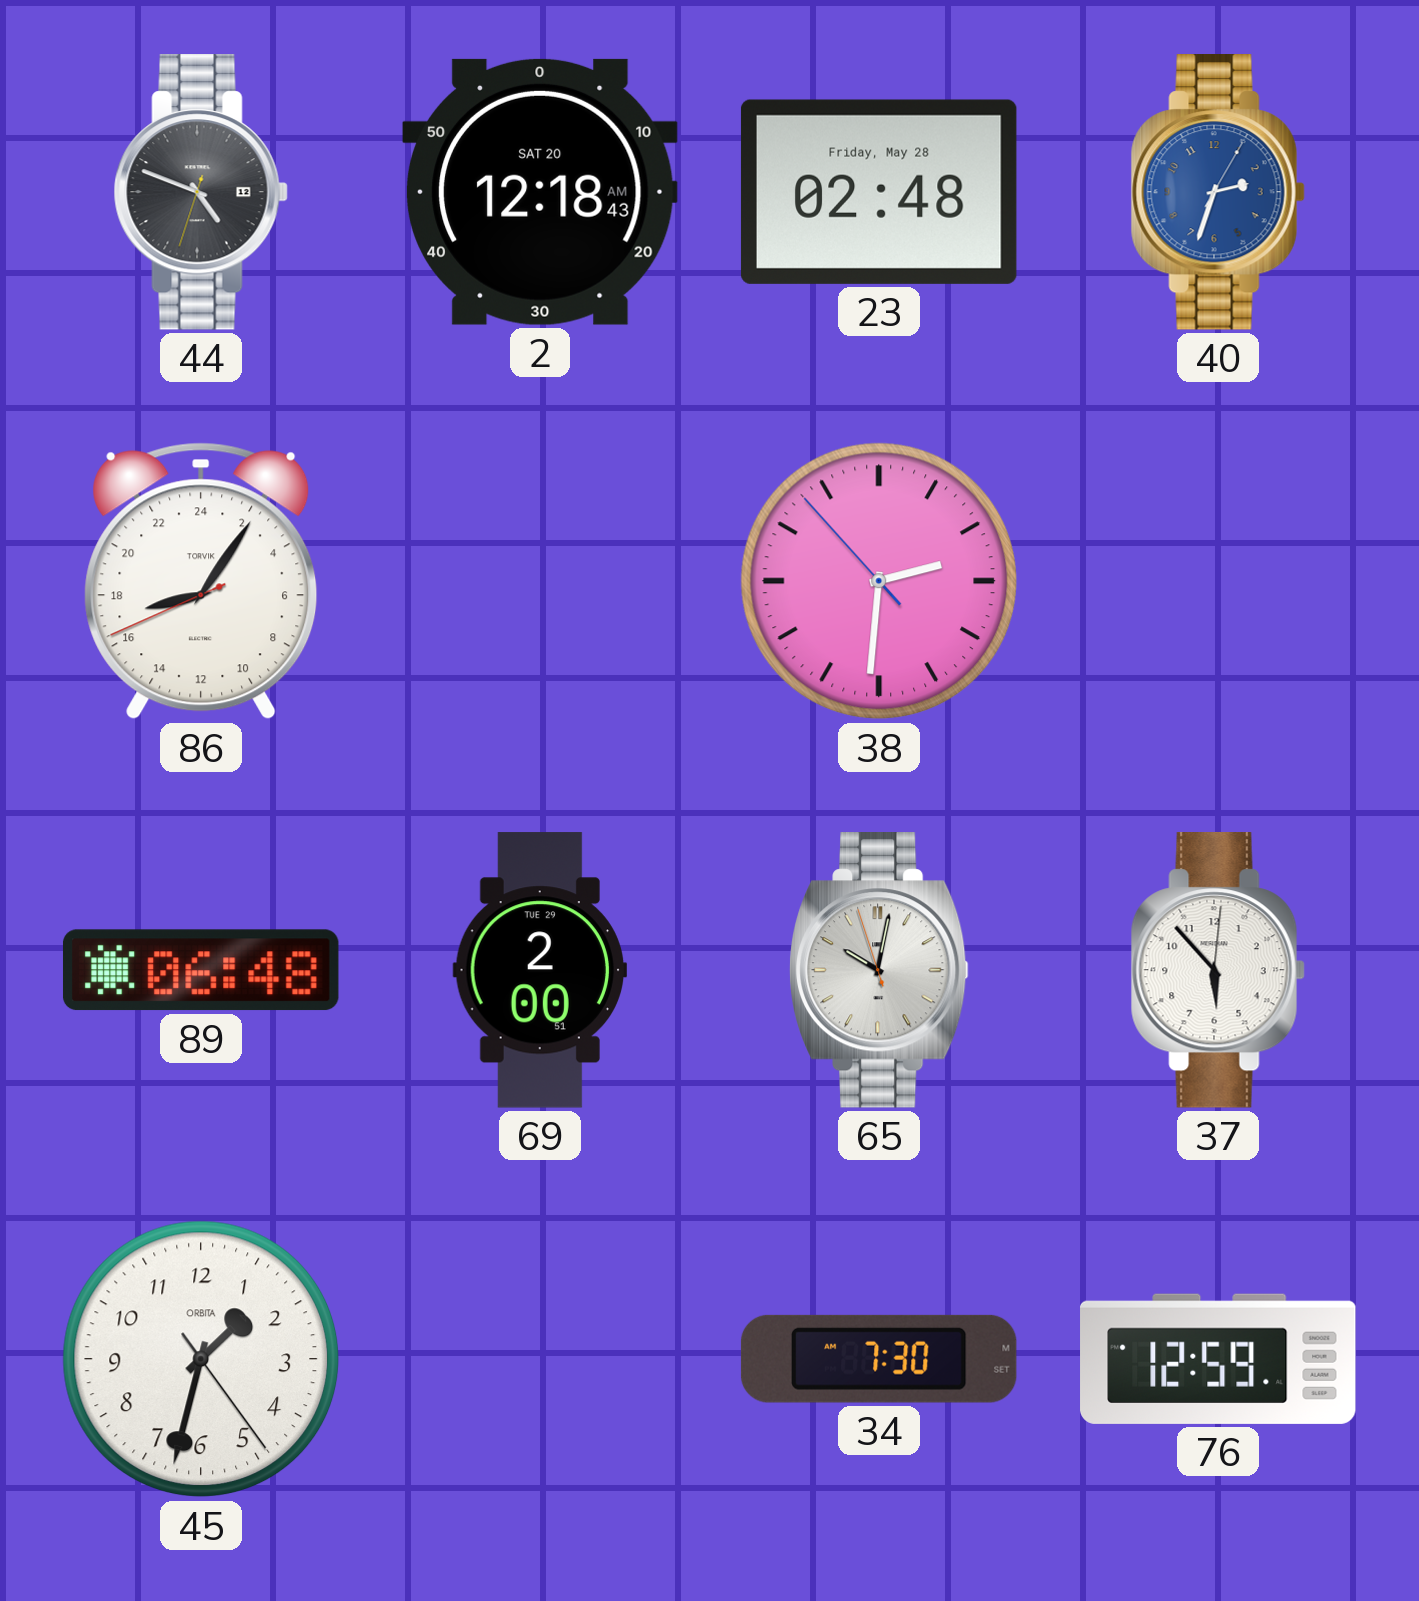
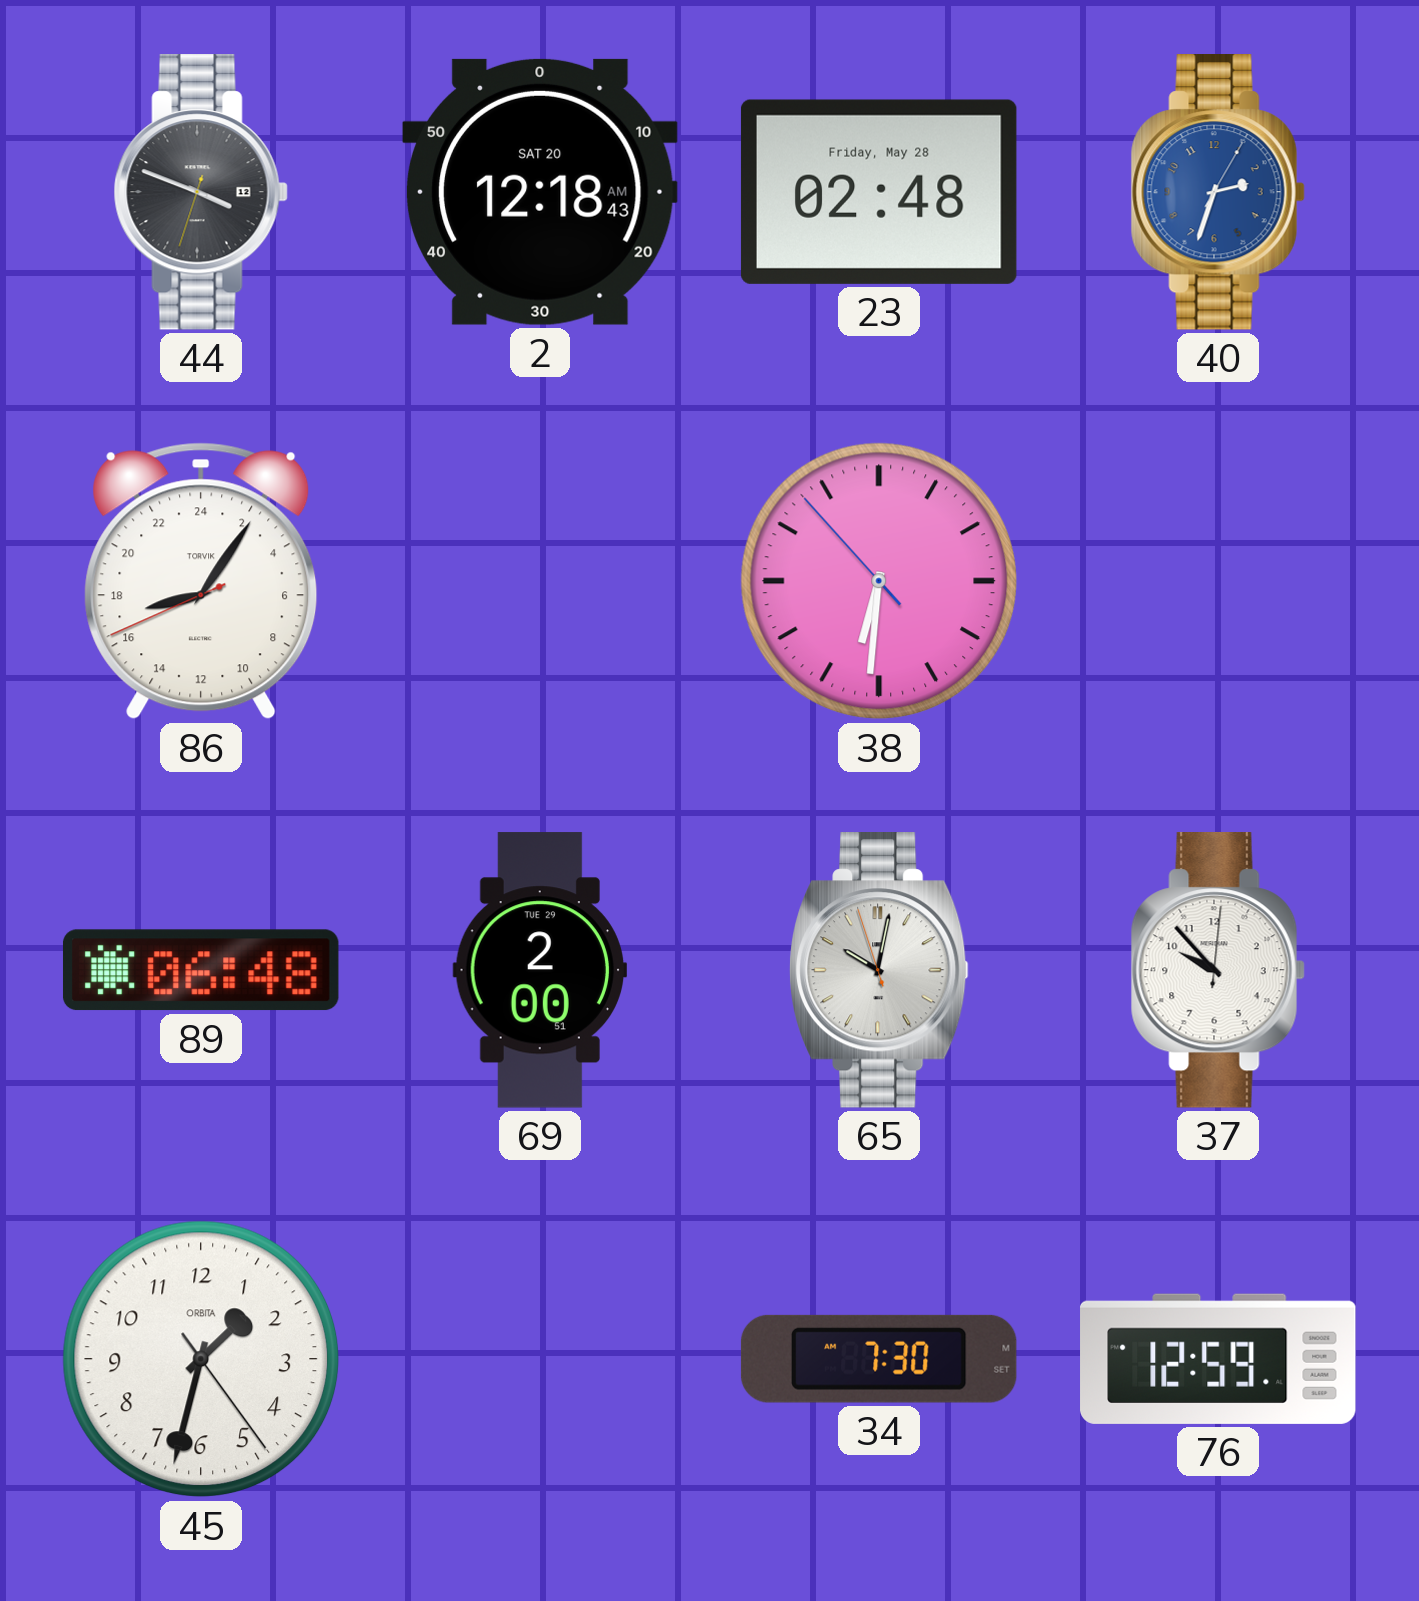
44: 4:48 -> 3:48 (201, 193)
38: 2:30 -> 6:30 (879, 581)
37: 5:53 -> 9:53 (1218, 971)
